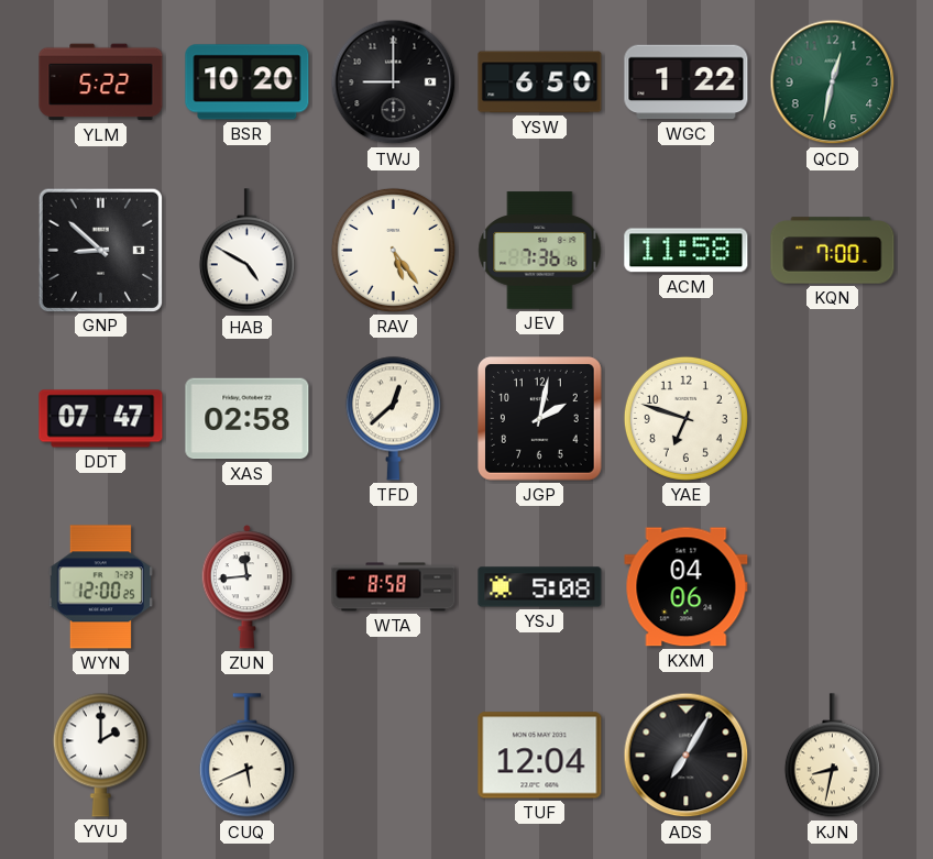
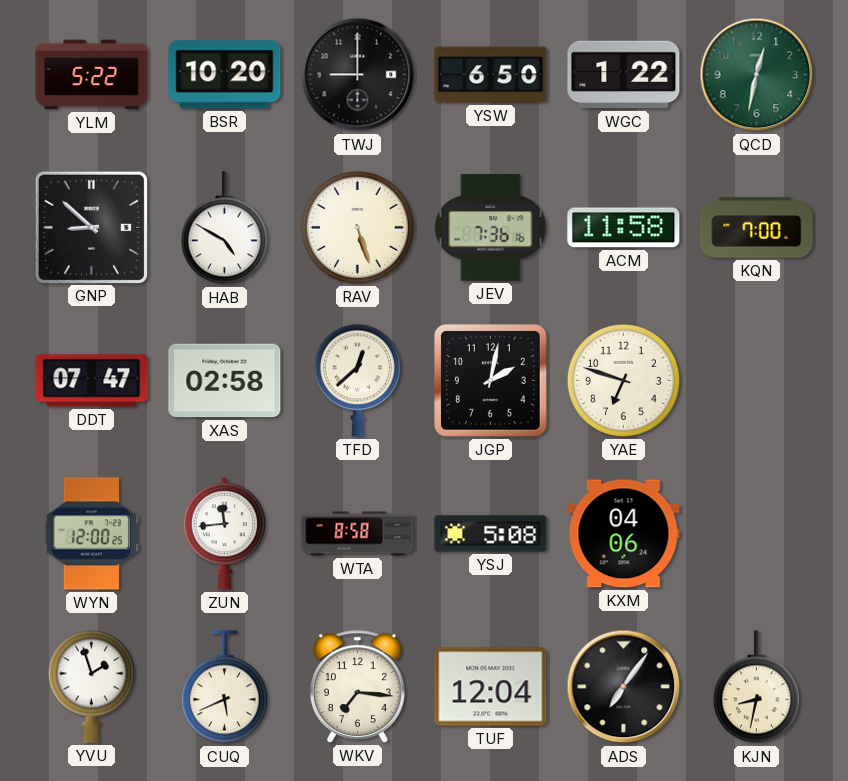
RAV: 5:24 -> 5:27 (357, 227)
YVU: 2:00 -> 1:57 (91, 686)
WKV: none -> 7:16 (357, 687)
ADS: 7:05 -> 7:06 (624, 687)
